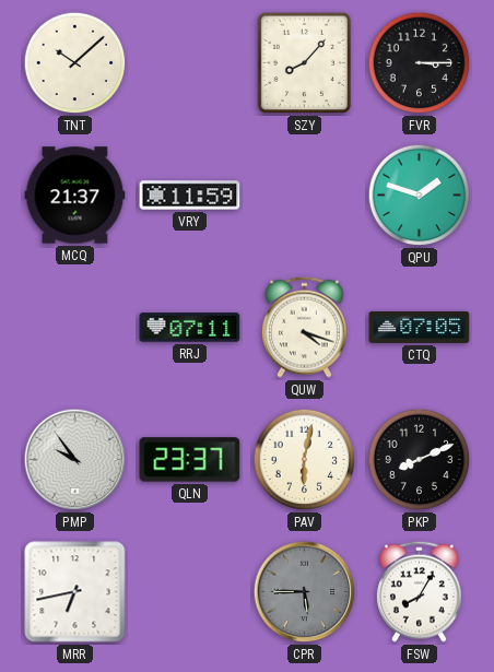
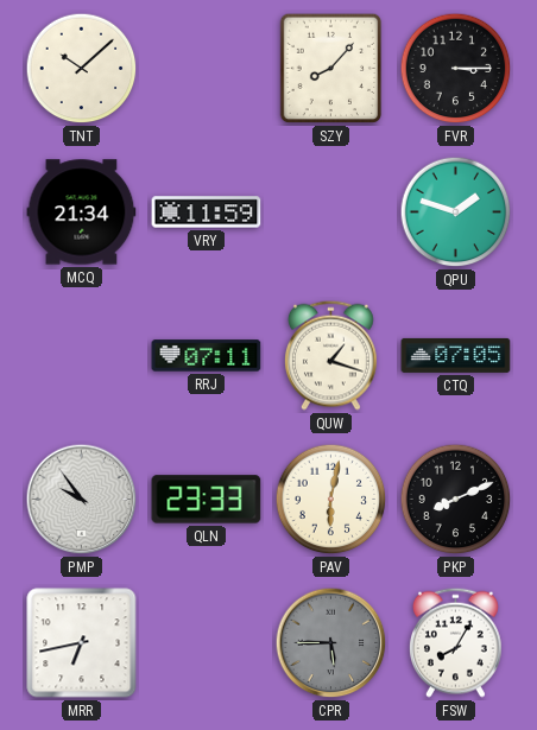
MCQ: 21:37 -> 21:34 (82, 212)
QUW: 4:18 -> 1:18 (330, 355)
QLN: 23:37 -> 23:33 (207, 500)
